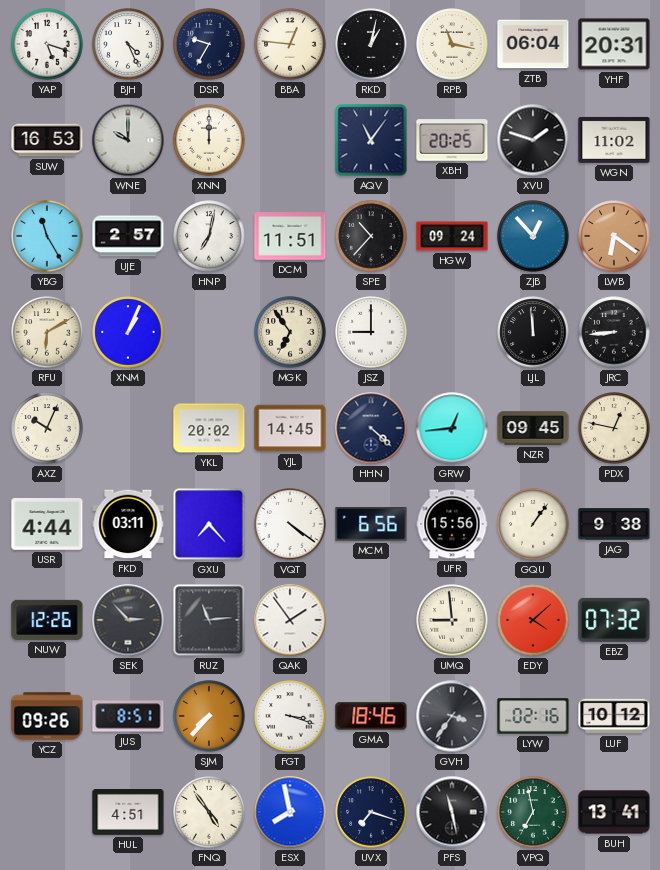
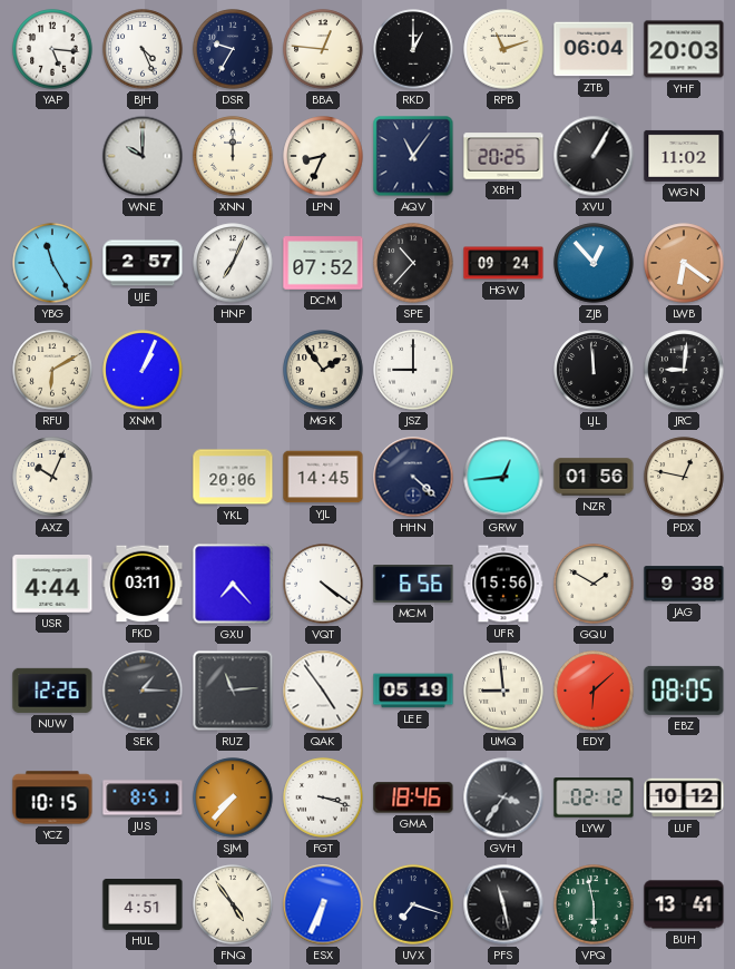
YAP: 5:18 -> 5:16 (52, 49)
RKD: 1:02 -> 1:00 (413, 49)
RPB: 11:17 -> 11:12 (503, 49)
YHF: 20:31 -> 20:03 (684, 49)
SUW: 16:53 -> none (47, 140)
LPN: none -> 8:34 (323, 156)
XVU: 1:48 -> 1:05 (594, 156)
HNP: 7:02 -> 7:04 (233, 263)
DCM: 11:51 -> 07:52 (323, 263)
MGK: 6:54 -> 1:54 (323, 370)
JRC: 8:44 -> 9:01 (684, 370)
YKL: 20:02 -> 20:06 (233, 477)
NZR: 09:45 -> 01:56 (594, 477)
GQU: 1:06 -> 1:50 (594, 584)
SEK: 2:53 -> 1:15 (143, 691)
QAK: 1:54 -> 4:54 (323, 691)
LEE: none -> 05:19 (413, 691)
EDY: 4:08 -> 6:08 (594, 691)
EBZ: 07:32 -> 08:05 (684, 691)
YCZ: 09:26 -> 10:15 (52, 797)
LYW: 02:16 -> 02:12 (594, 797)
ESX: 7:58 -> 6:34 (323, 904)
VPQ: 6:58 -> 5:58 (594, 904)
